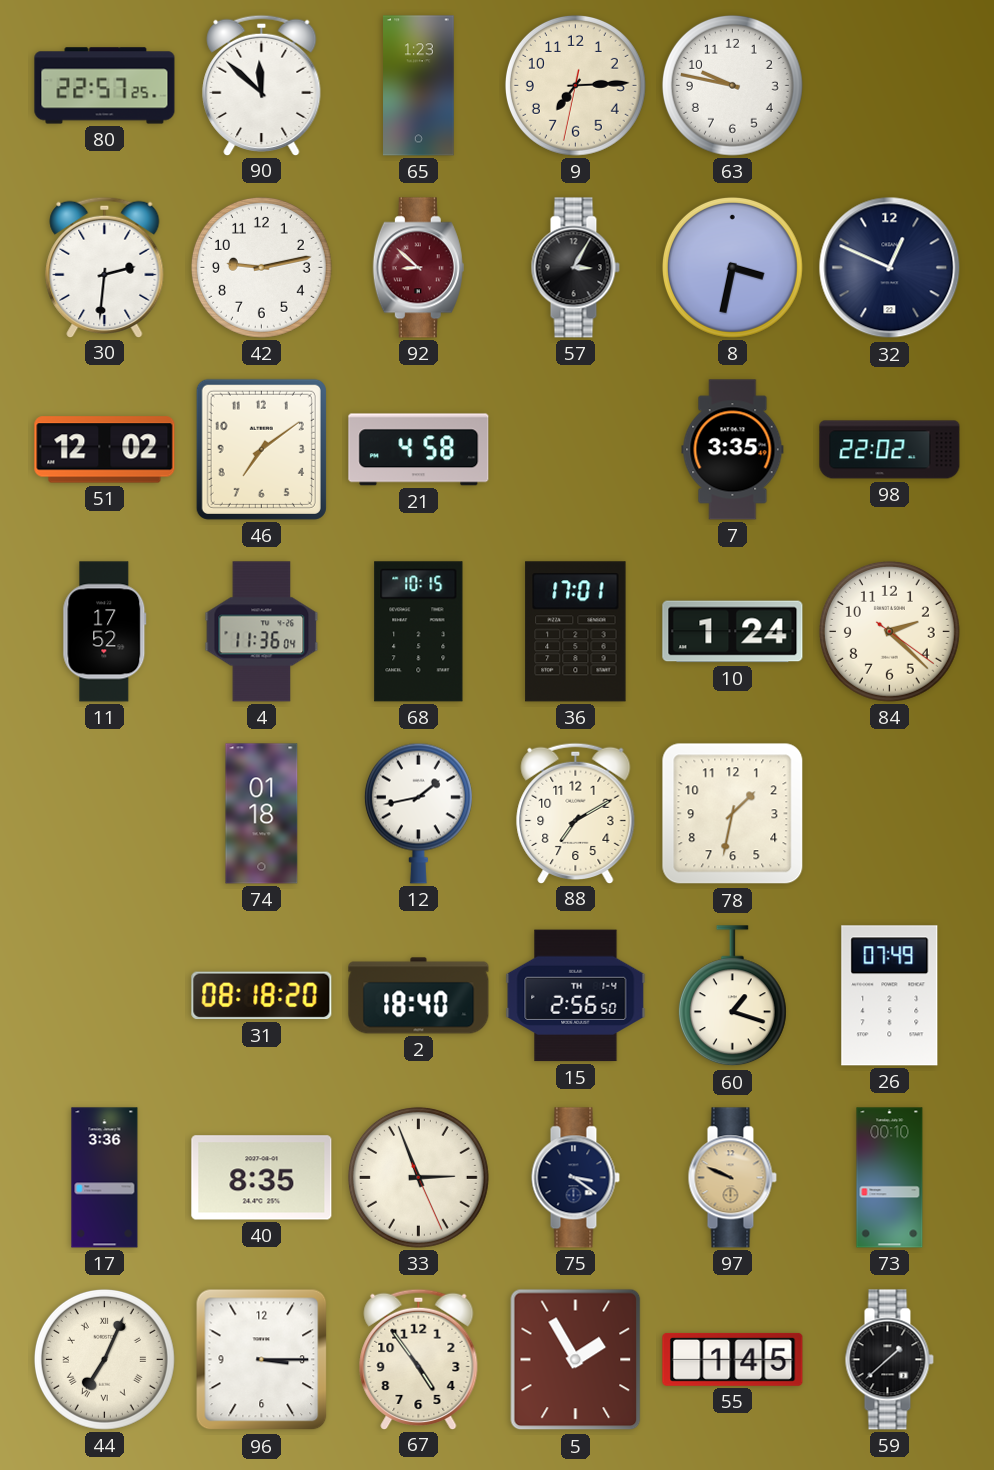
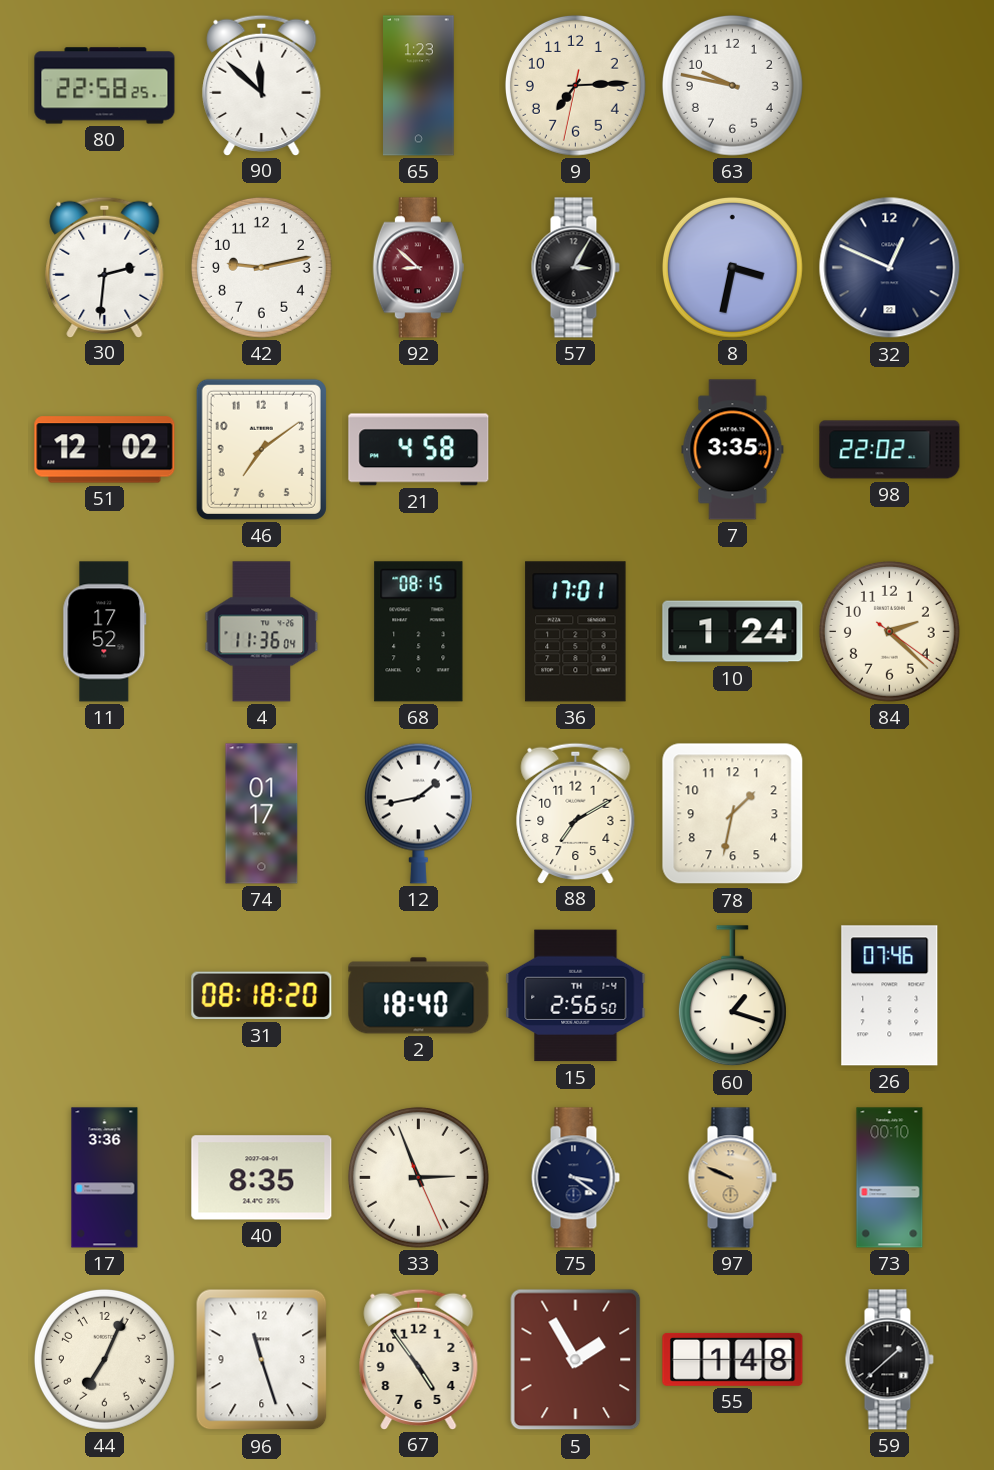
80: 22:57 -> 22:58 (105, 86)
68: 10:15 -> 08:15 (419, 632)
74: 01:18 -> 01:17 (262, 814)
26: 07:49 -> 07:46 (890, 996)
44 numerals: Roman -> Arabic (104, 1359)
96: 3:15 -> 11:27 (262, 1360)
55: 1:45 -> 1:48 (733, 1359)
